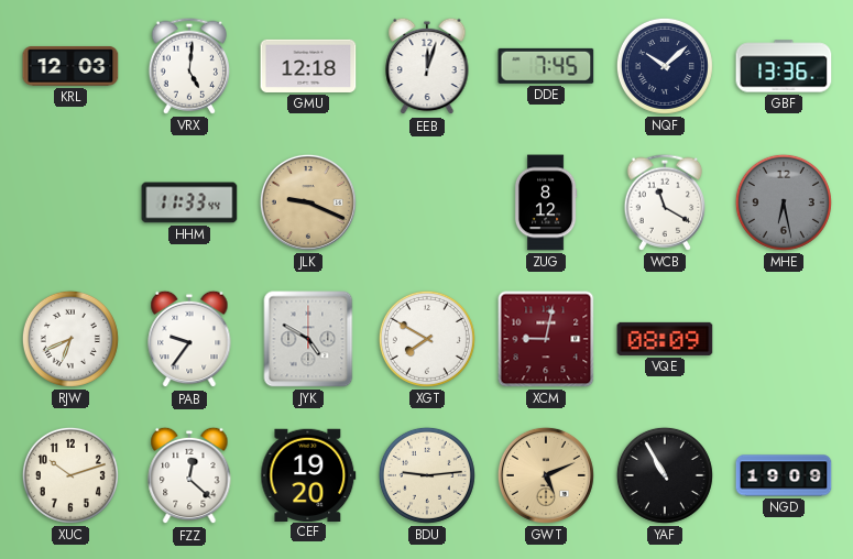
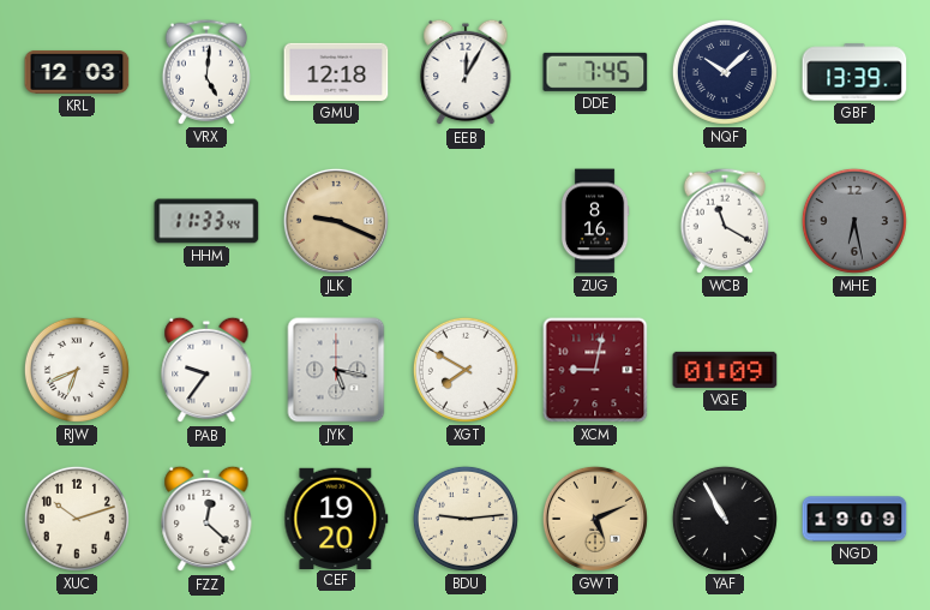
EEB: 12:03 -> 12:05 (466, 72)
GBF: 13:36 -> 13:39 (854, 72)
ZUG: 8:12 -> 8:16 (595, 221)
JYK: 4:50 -> 5:17 (336, 370)
VQE: 08:09 -> 01:09 (725, 370)
